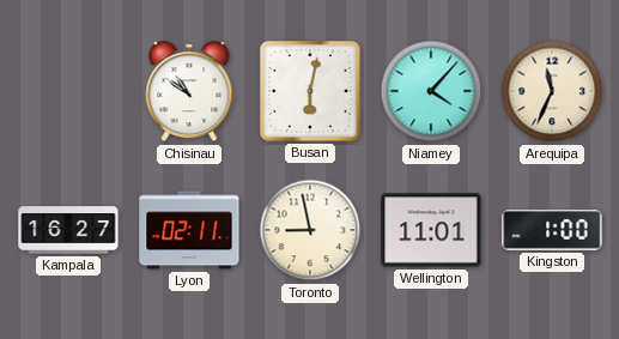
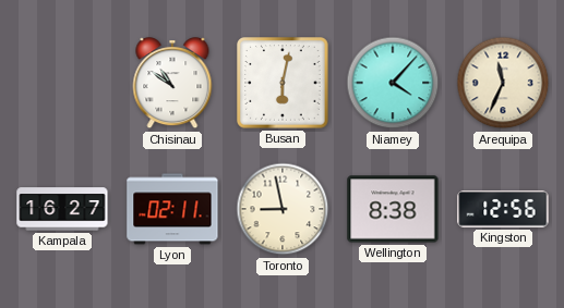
Wellington: 11:01 -> 8:38 (393, 209)
Kingston: 1:00 -> 12:56 (503, 210)
